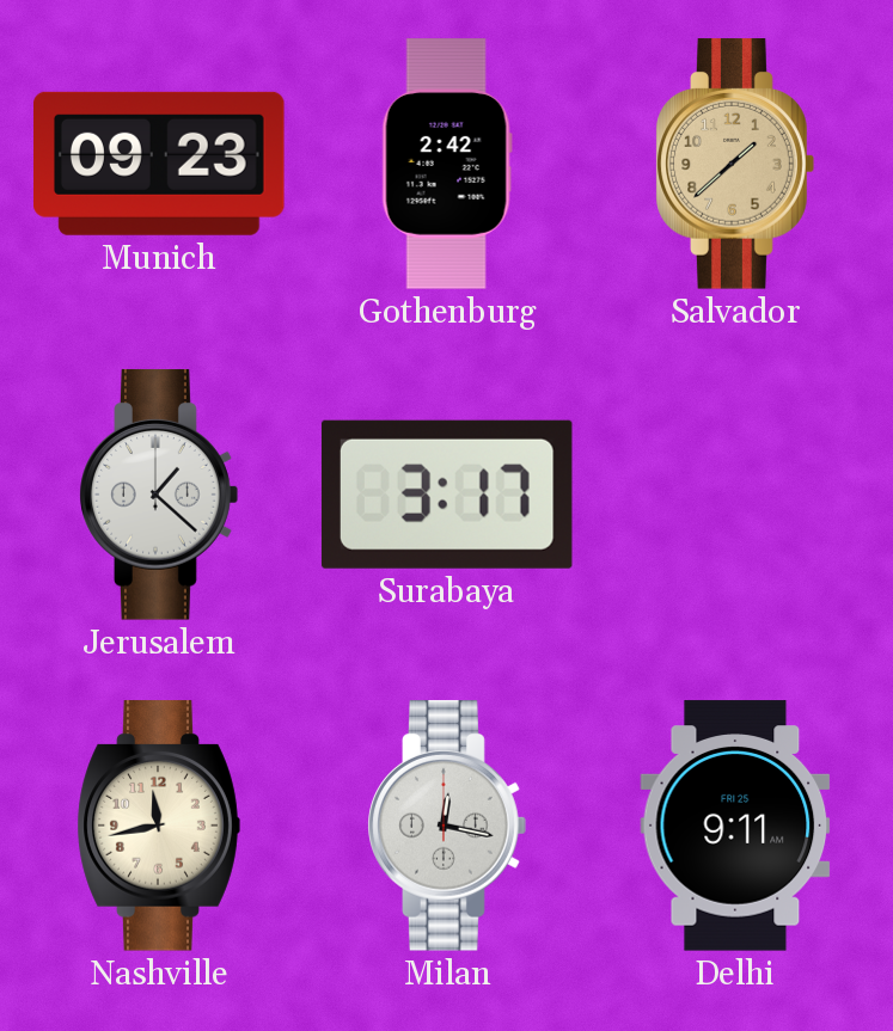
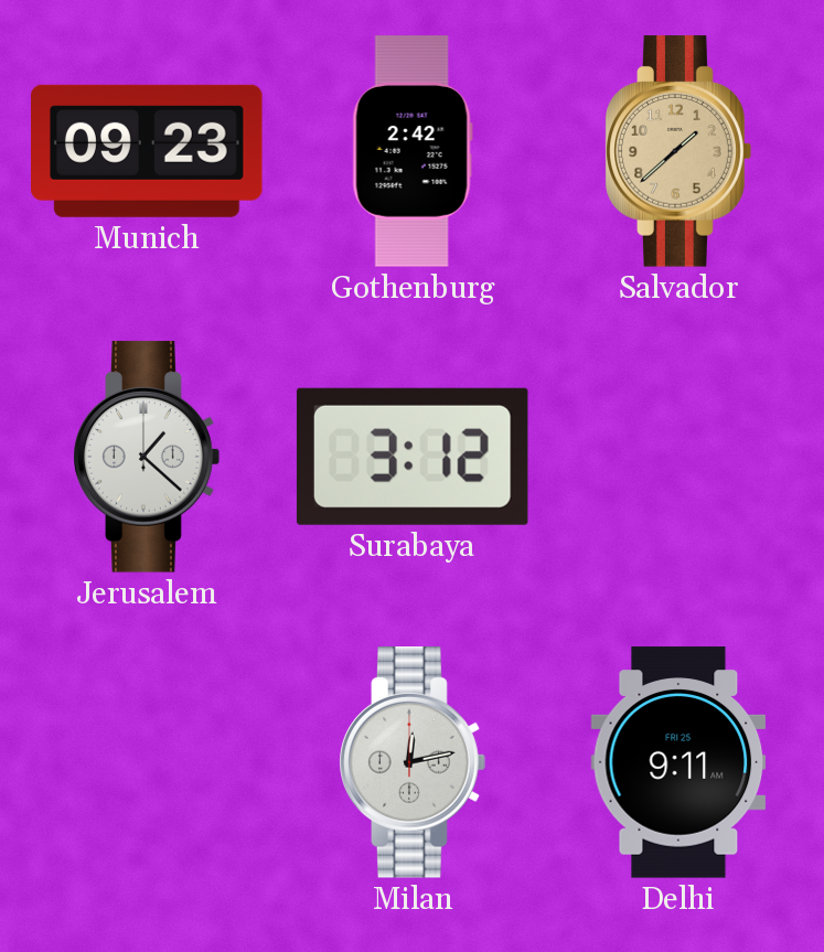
Surabaya: 3:17 -> 3:12 (413, 457)
Nashville: 11:43 -> none (159, 826)
Milan: 12:17 -> 12:13 (413, 762)
